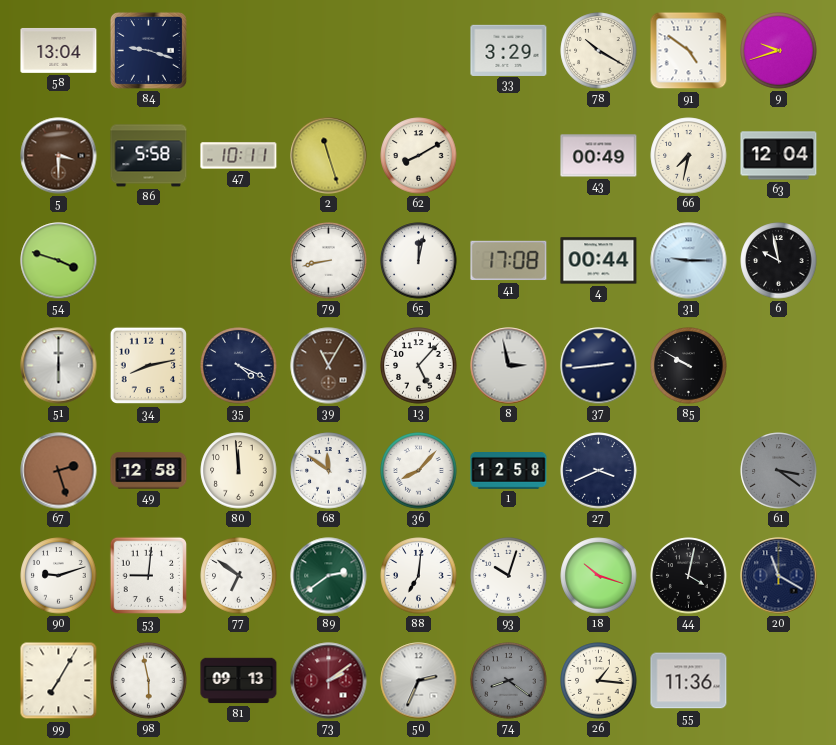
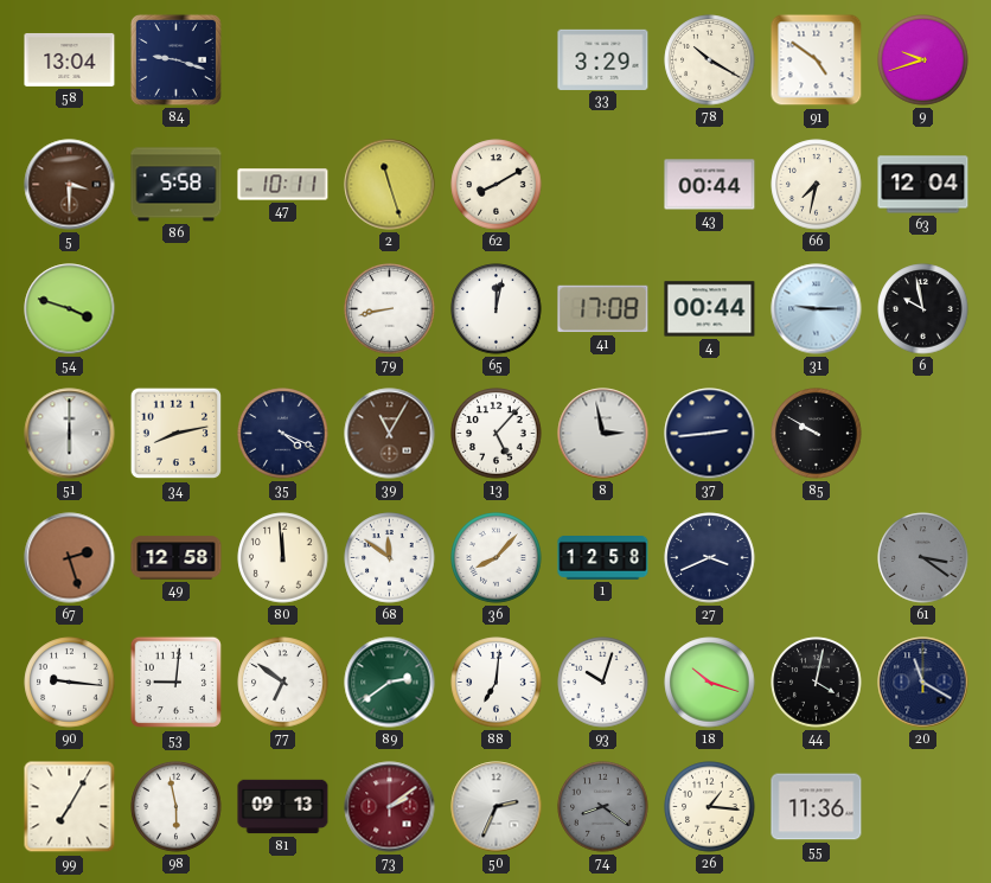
43: 00:49 -> 00:44 (710, 185)
90: 9:12 -> 9:16 (70, 683)
